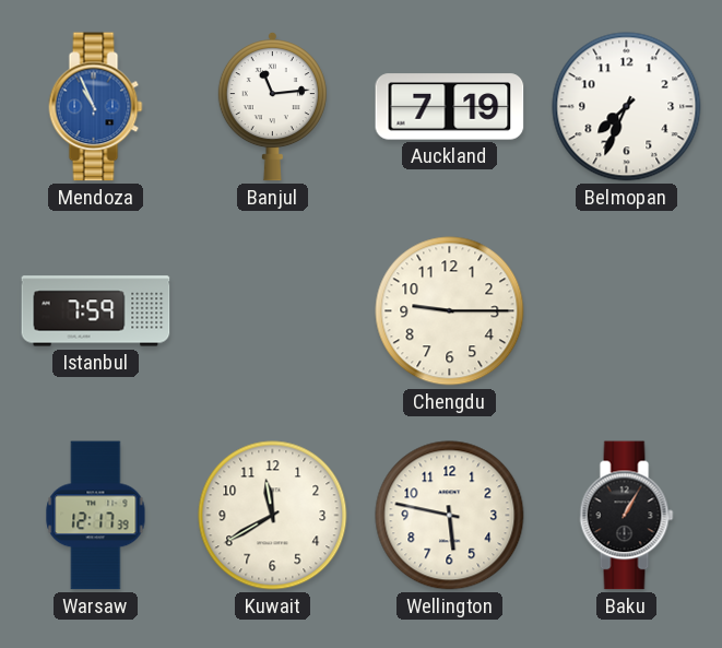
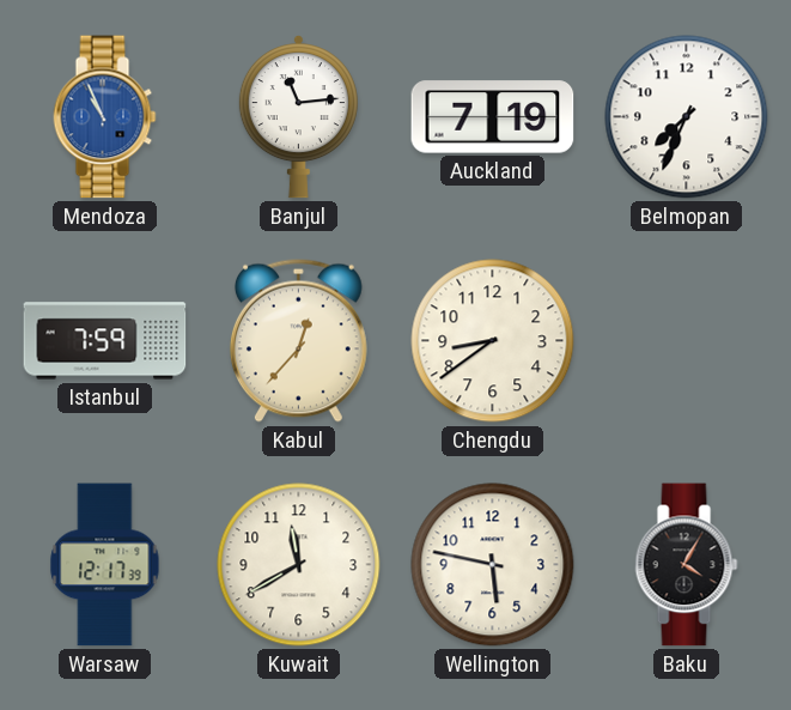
Kabul: none -> 12:37 (298, 340)
Chengdu: 9:15 -> 8:39 (493, 341)
Baku: 1:05 -> 4:05 (687, 565)
